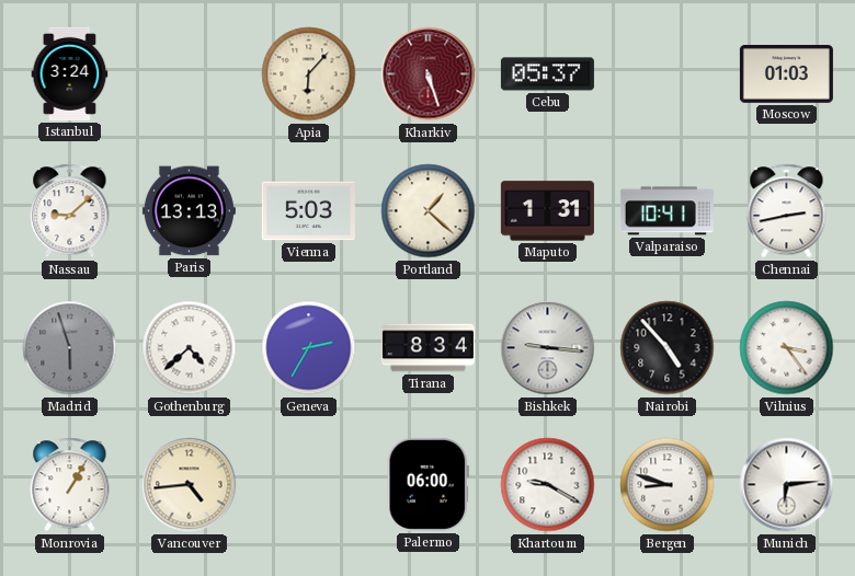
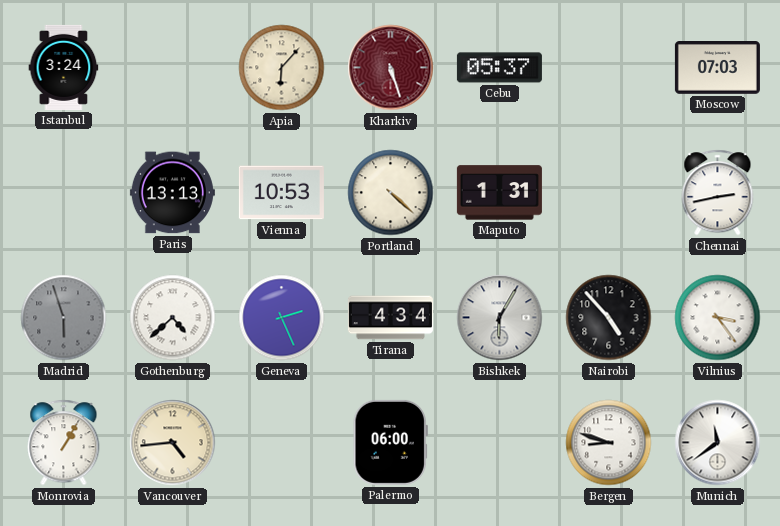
Moscow: 01:03 -> 07:03 (717, 68)
Nassau: 9:08 -> none (70, 211)
Vienna: 5:03 -> 10:53 (281, 193)
Portland: 1:22 -> 4:22 (391, 193)
Valparaiso: 10:41 -> none (666, 211)
Geneva: 2:35 -> 2:26 (282, 318)
Tirana: 8:34 -> 4:34 (390, 318)
Bishkek: 9:16 -> 6:05 (500, 318)
Khartoum: 9:20 -> none (548, 485)
Munich: 6:14 -> 11:39 (718, 443)
